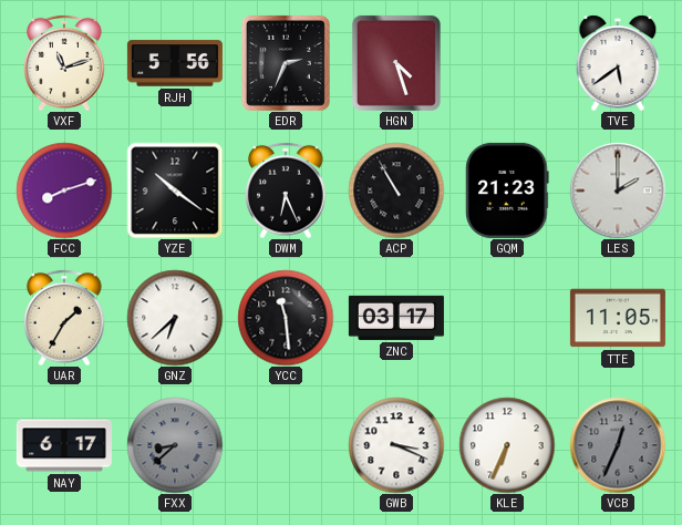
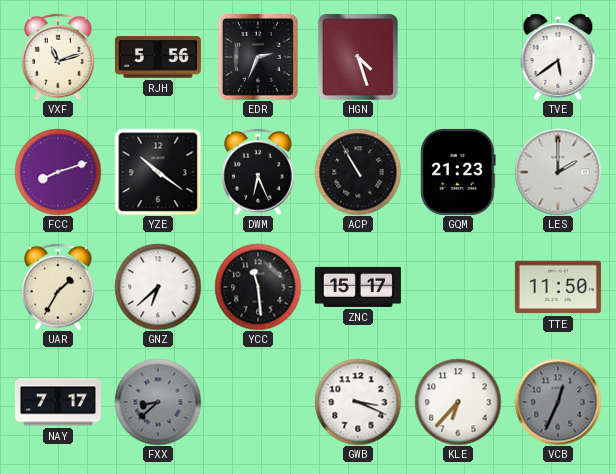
ZNC: 03:17 -> 15:17 (358, 287)
TTE: 11:05 -> 11:50 (558, 287)
NAY: 6:17 -> 7:17 (58, 402)
KLE: 6:34 -> 6:37 (458, 402)
